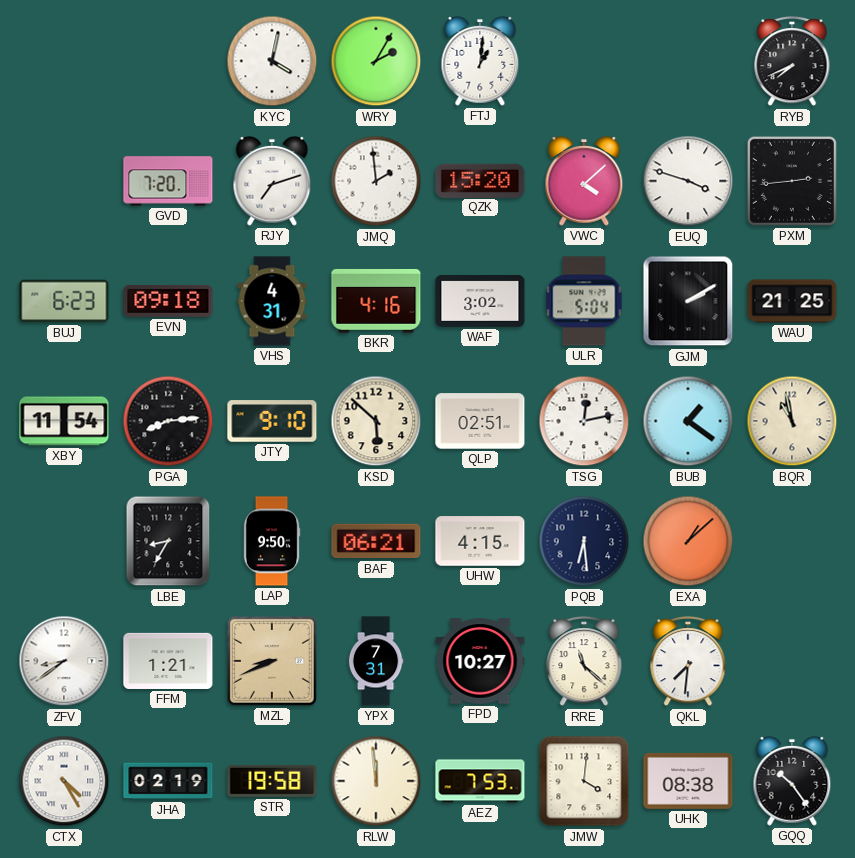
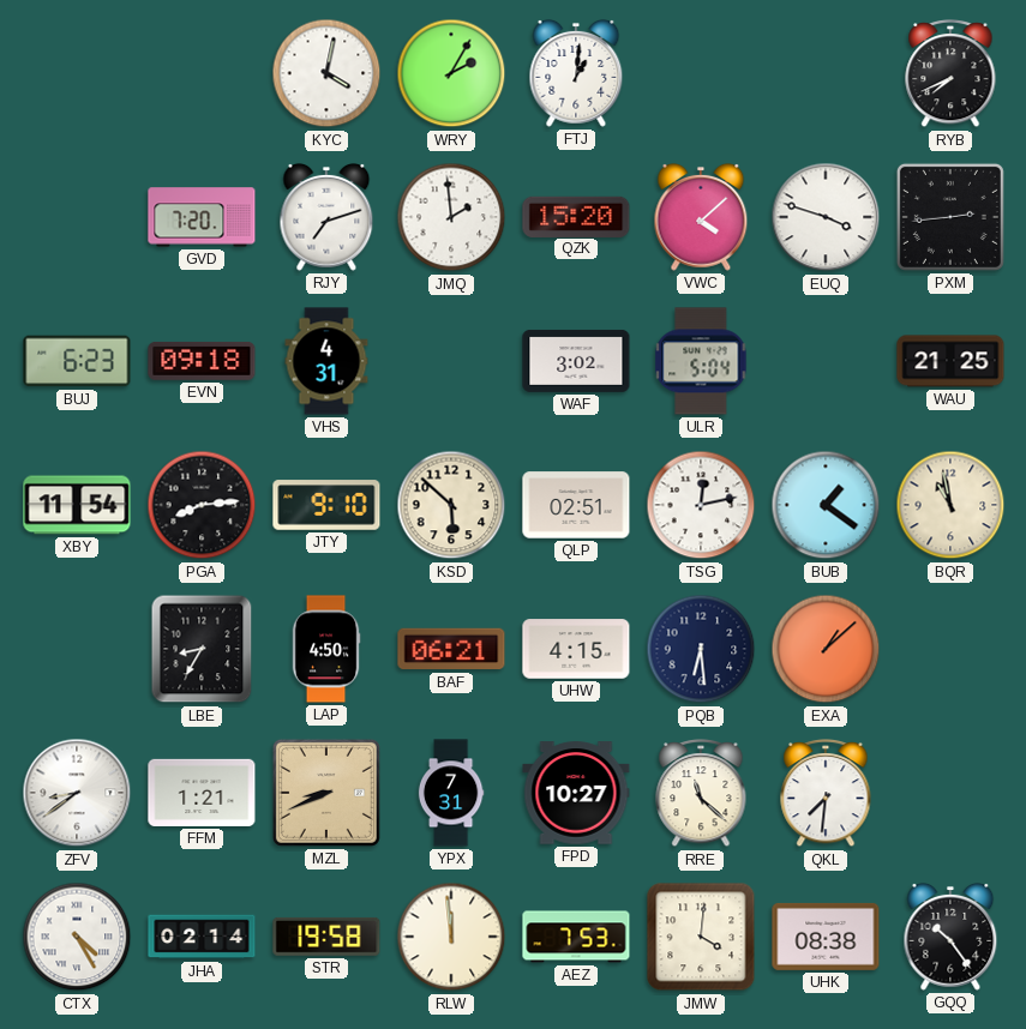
BKR: 4:16 -> none (376, 301)
GJM: 2:10 -> none (688, 301)
LAP: 9:50 -> 4:50 (326, 649)
JHA: 02:19 -> 02:14 (202, 937)
